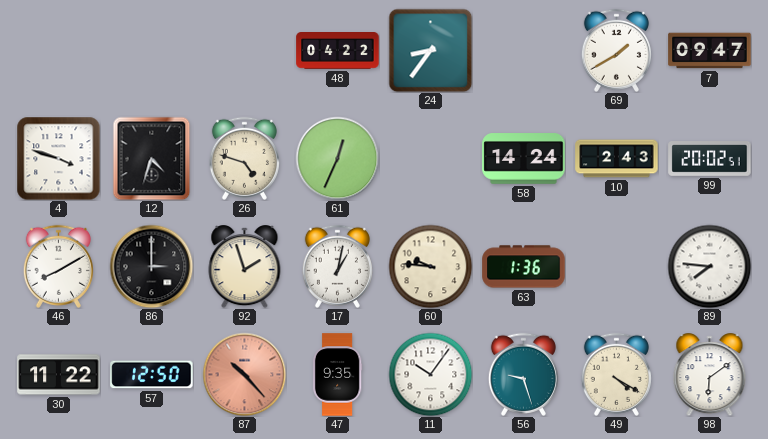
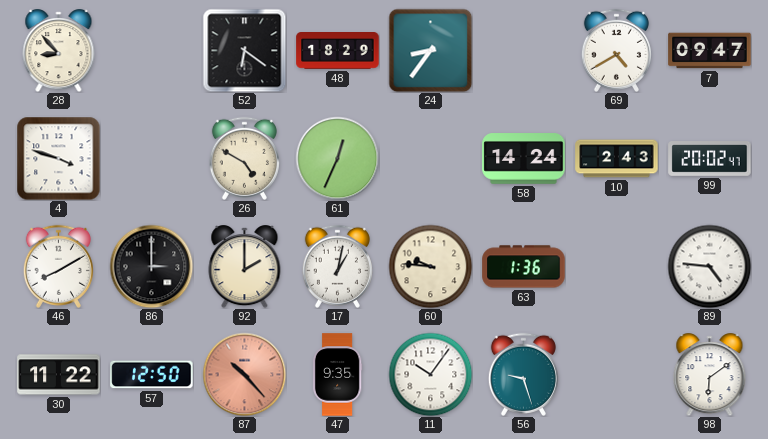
28: none -> 8:53 (59, 51)
52: none -> 6:21 (244, 50)
48: 04:22 -> 18:29 (338, 51)
69: 1:40 -> 4:40 (616, 50)
12: 4:33 -> none (152, 158)
26: 4:48 -> 4:50 (244, 158)
99: 20:02:51 -> 20:02:47 (710, 159)
92: 1:57 -> 2:00 (245, 267)
89: 7:46 -> 4:46 (709, 266)
49: 4:20 -> none (616, 374)
